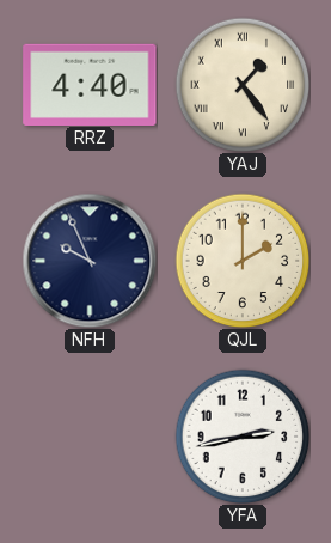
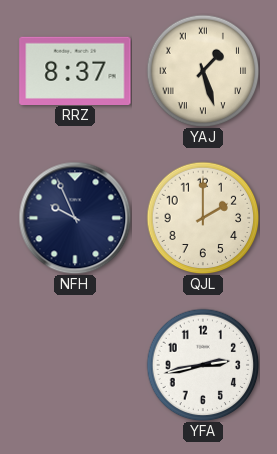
RRZ: 4:40 -> 8:37 (75, 70)
YAJ: 1:24 -> 1:27 (203, 71)
